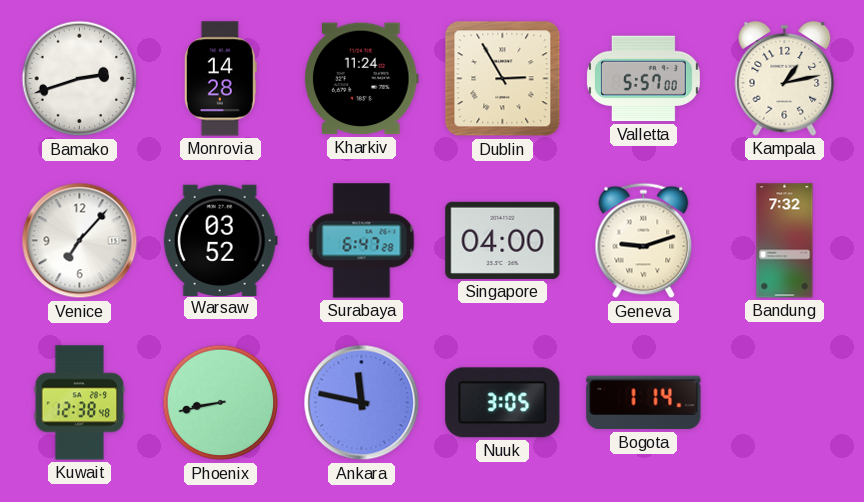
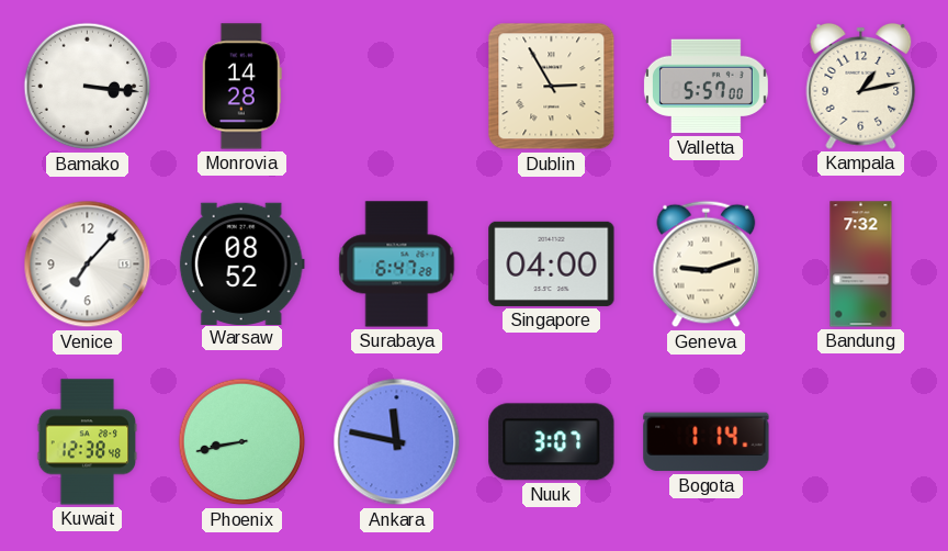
Bamako: 2:42 -> 3:16 (88, 87)
Kharkiv: 11:24 -> none (361, 79)
Warsaw: 03:52 -> 08:52 (241, 263)
Nuuk: 3:05 -> 3:07 (552, 442)
